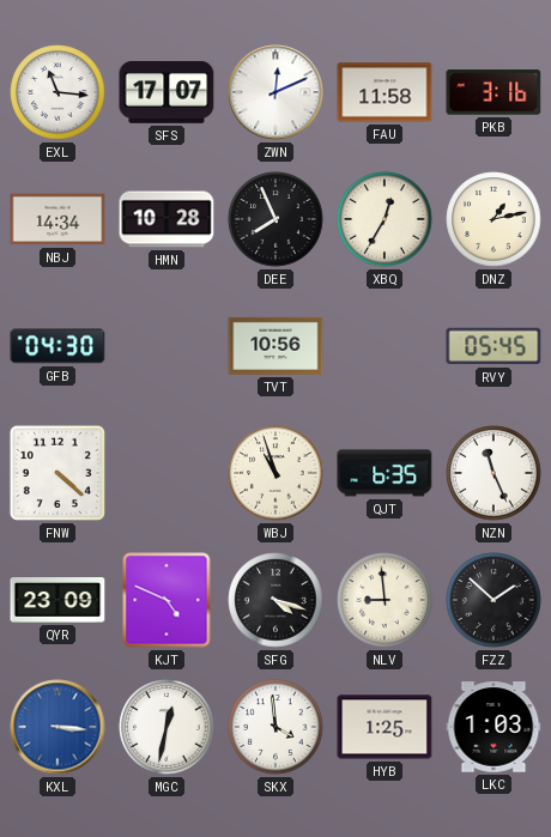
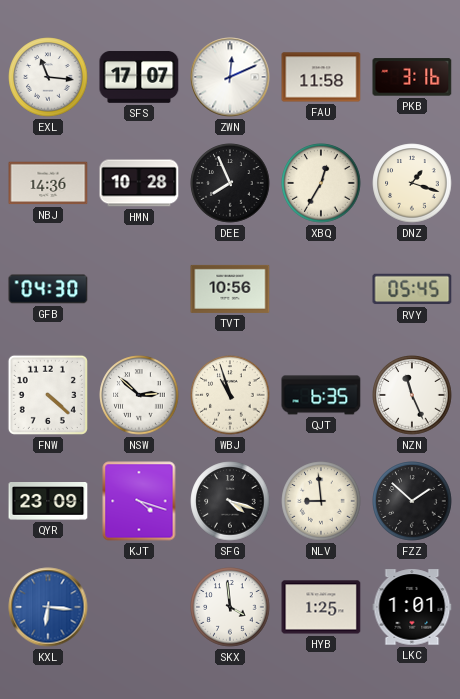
NBJ: 14:34 -> 14:36 (48, 183)
DNZ: 1:13 -> 1:18 (412, 183)
NSW: none -> 2:52 (139, 395)
KJT: 4:49 -> 4:18 (139, 501)
KXL: 3:16 -> 6:16 (48, 607)
MGC: 12:32 -> none (166, 727)
LKC: 1:03 -> 1:01 (412, 607)
